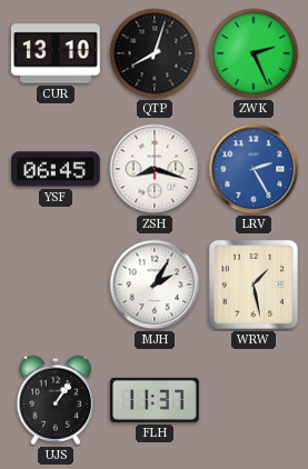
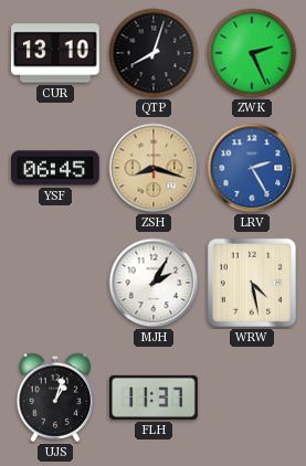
ZSH dial: white -> champagne (154, 168)
WRW: 1:28 -> 4:28 (252, 283)
UJS: 1:06 -> 1:03 (55, 398)
